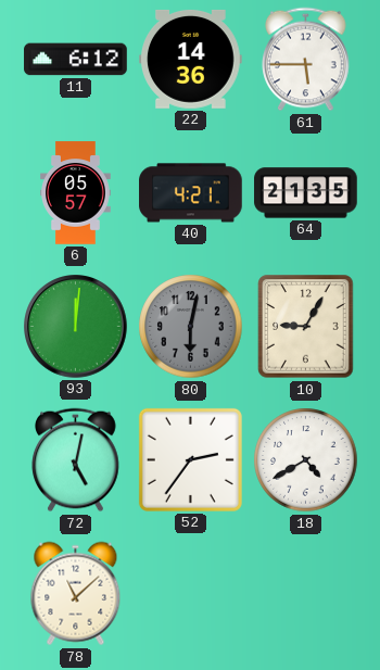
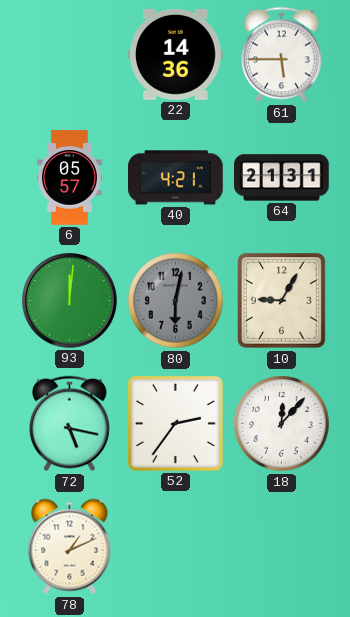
11: 6:12 -> none (76, 60)
64: 21:35 -> 21:31 (282, 178)
72: 5:02 -> 5:17 (70, 424)
18: 4:40 -> 12:07 (282, 424)
78: 11:08 -> 1:11 (70, 547)
